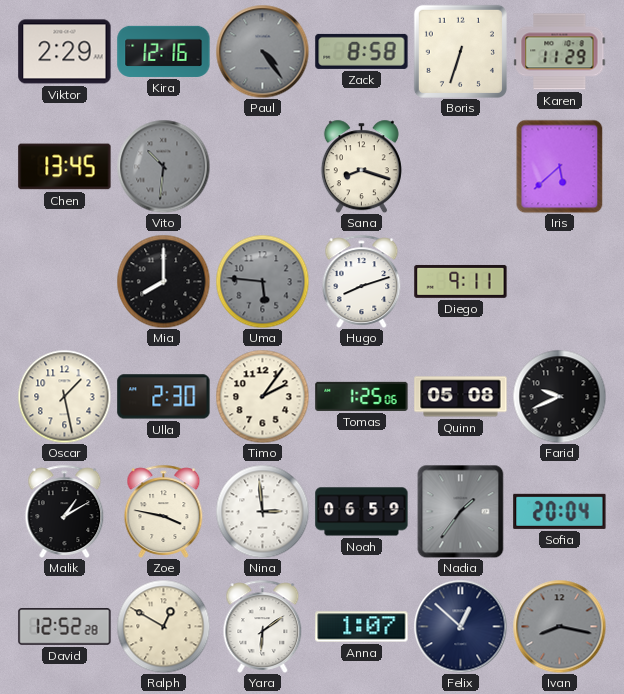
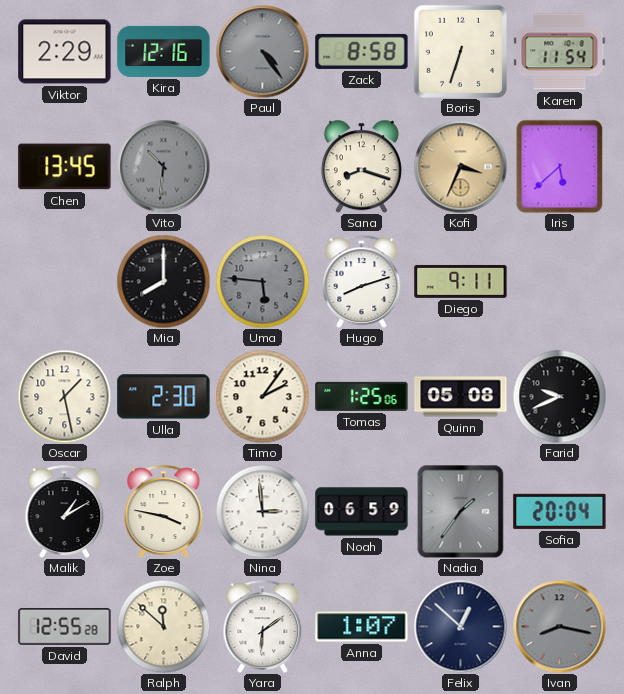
Karen: 11:29 -> 11:54 (560, 52)
Kofi: none -> 3:34 (460, 166)
David: 12:52 -> 12:55 (65, 627)
Ralph: 12:50 -> 11:52 (163, 626)
